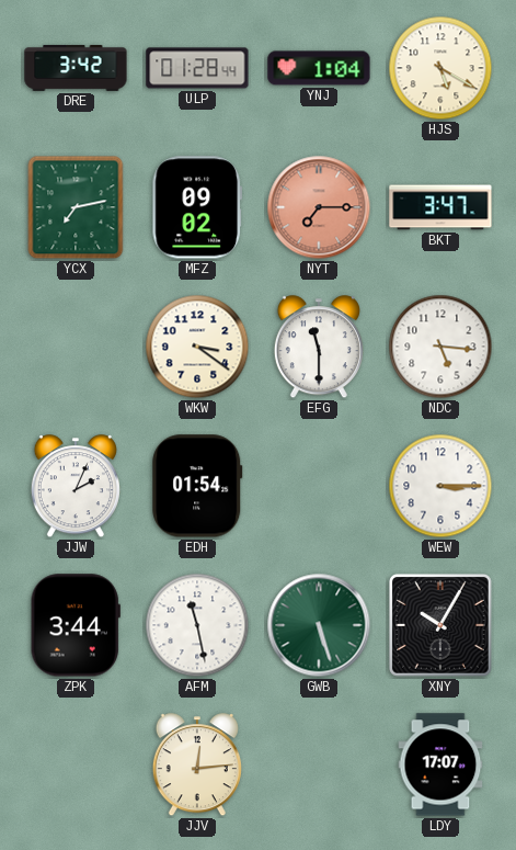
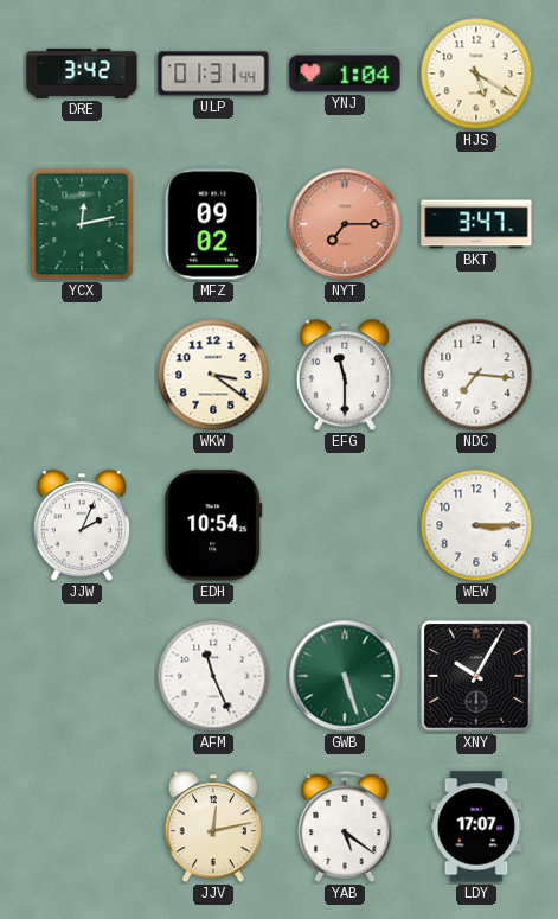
ULP: 01:28 -> 01:31 (213, 74)
YCX: 7:13 -> 12:13 (82, 224)
NDC: 5:16 -> 7:16 (476, 375)
EDH: 01:54 -> 10:54 (213, 525)
ZPK: 3:44 -> none (76, 625)
AFM: 11:28 -> 11:26 (213, 676)
JJV: 12:14 -> 12:13 (213, 828)
YAB: none -> 5:21 (345, 827)
